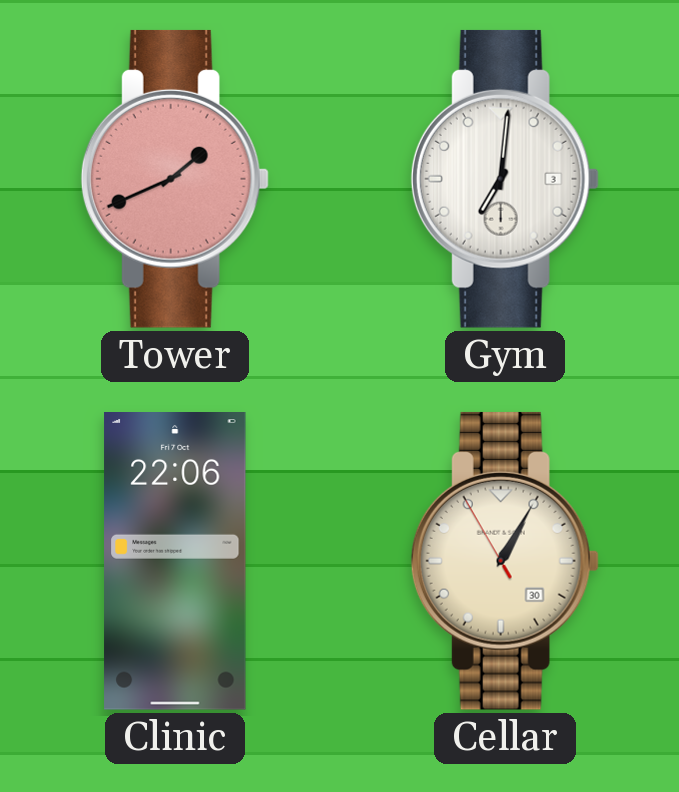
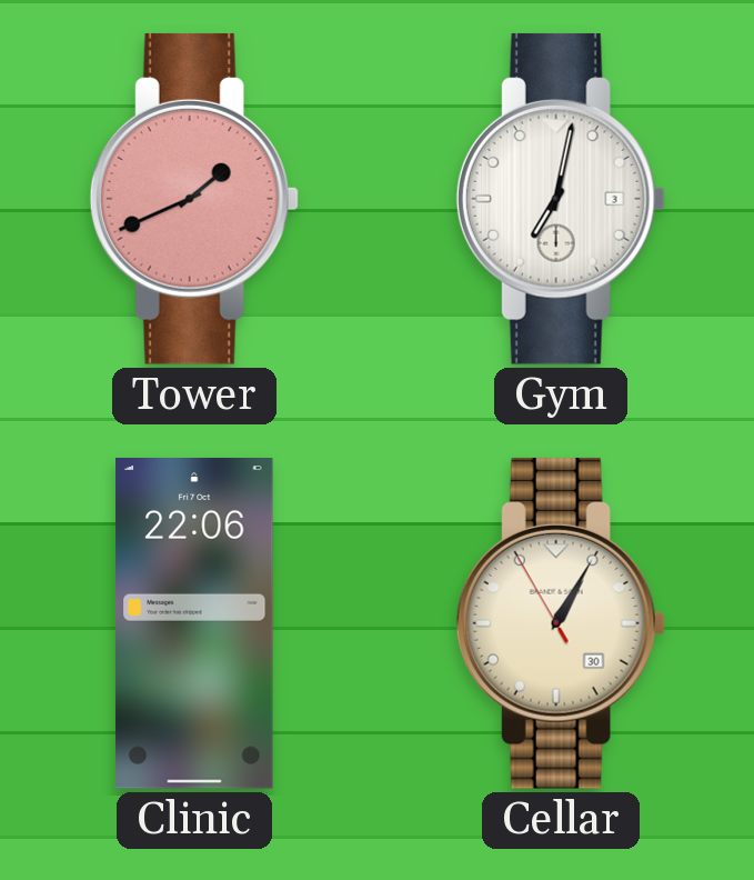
Gym: 7:01 -> 7:02 (561, 199)
